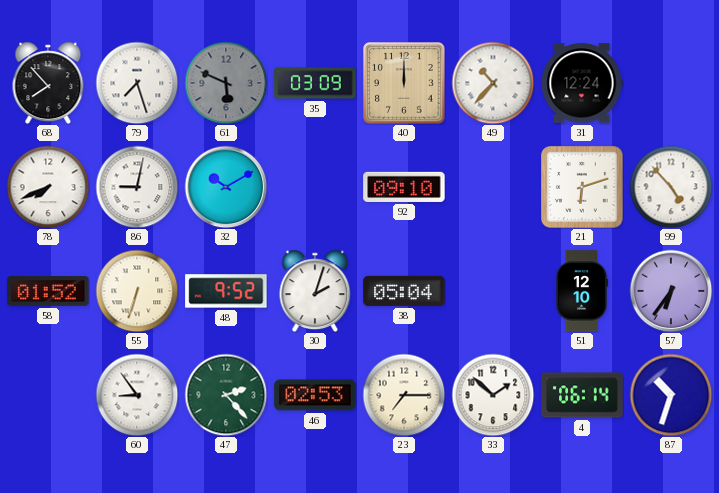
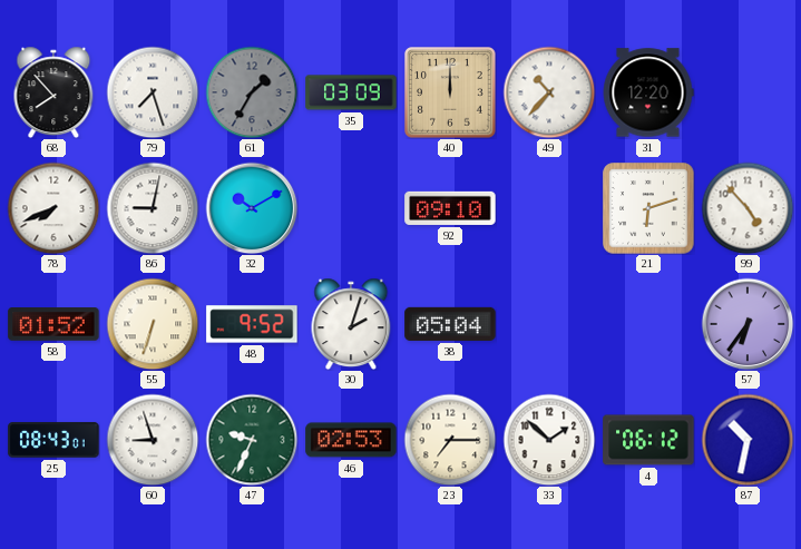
61: 5:49 -> 1:35 (252, 92)
31: 12:24 -> 12:20 (648, 92)
51: 12:10 -> none (582, 291)
25: none -> 08:43 (53, 440)
60: 8:54 -> 8:57 (153, 440)
47: 2:23 -> 9:34 (252, 440)
4: 06:14 -> 06:12 (648, 440)
87: 10:33 -> 10:32 (748, 440)
